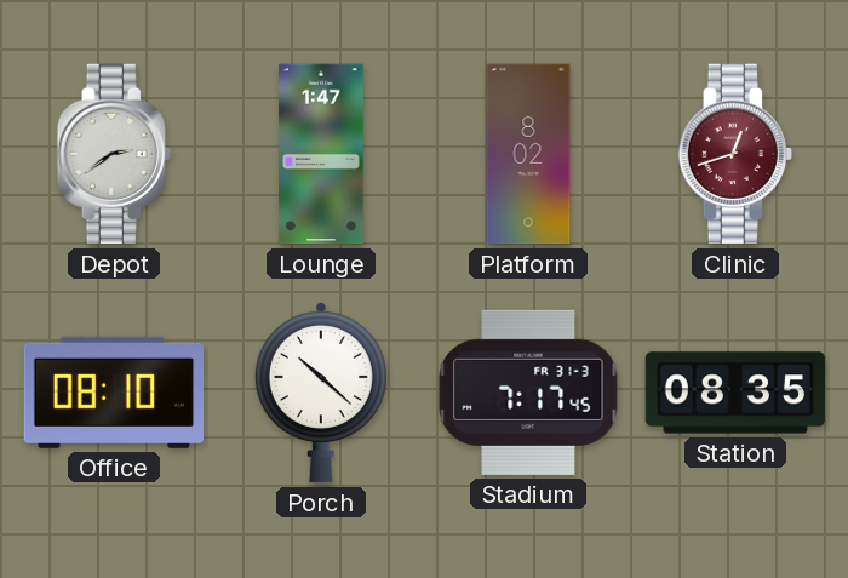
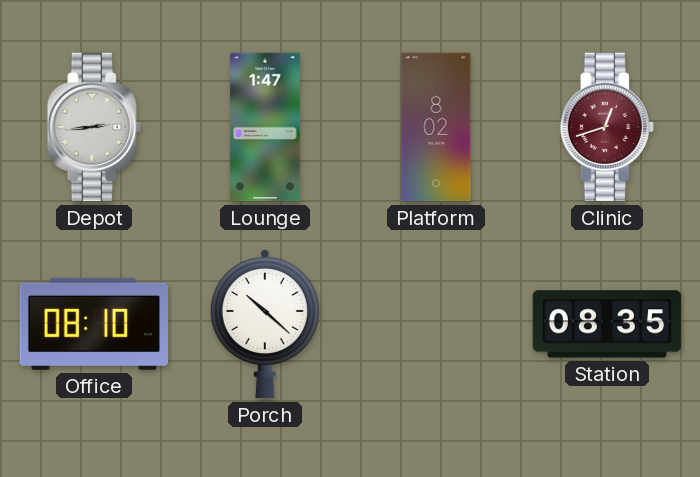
Depot: 2:39 -> 2:44 (94, 127)
Stadium: 7:17 -> none (528, 393)
